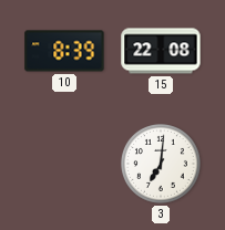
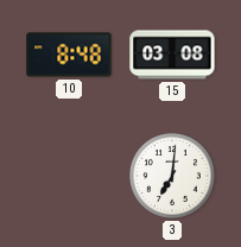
10: 8:39 -> 8:48 (69, 55)
15: 22:08 -> 03:08 (172, 55)
